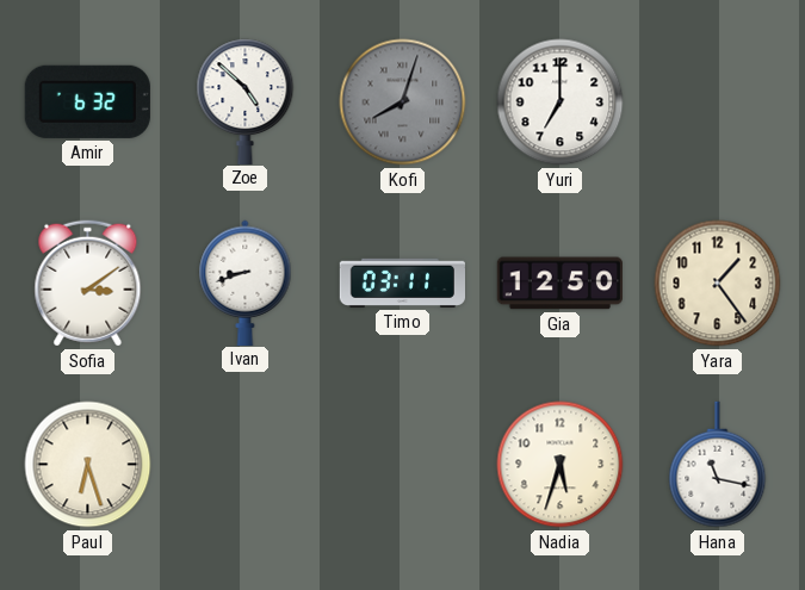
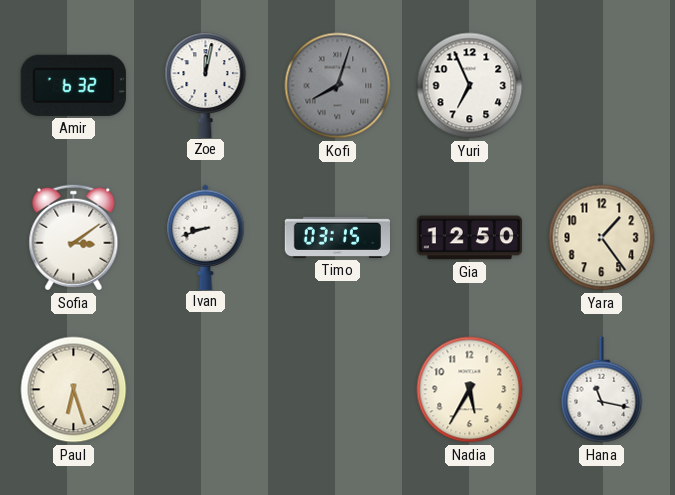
Zoe: 4:52 -> 12:02 (206, 85)
Yuri: 7:00 -> 6:56 (470, 86)
Timo: 03:11 -> 03:15 (337, 237)
Nadia: 5:33 -> 5:35 (470, 390)
